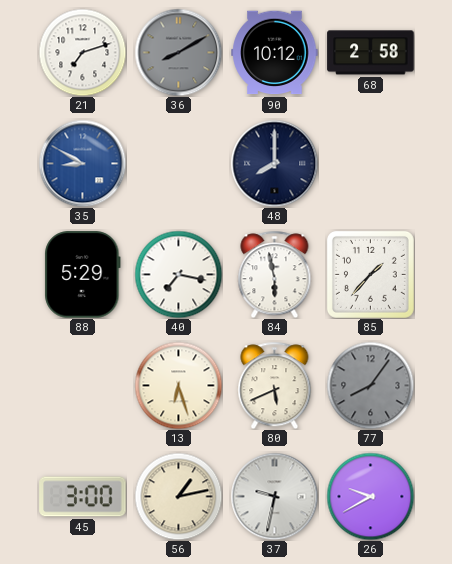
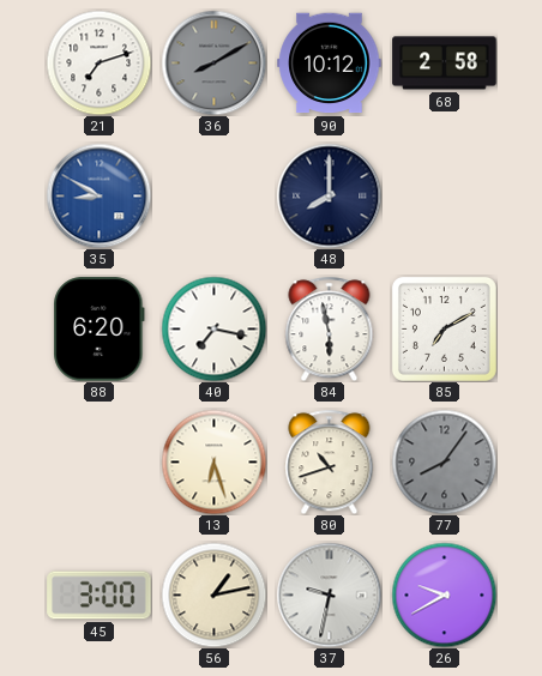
88: 5:29 -> 6:20 (100, 330)
85: 1:37 -> 7:10 (444, 328)
80: 5:41 -> 10:42 (330, 461)
